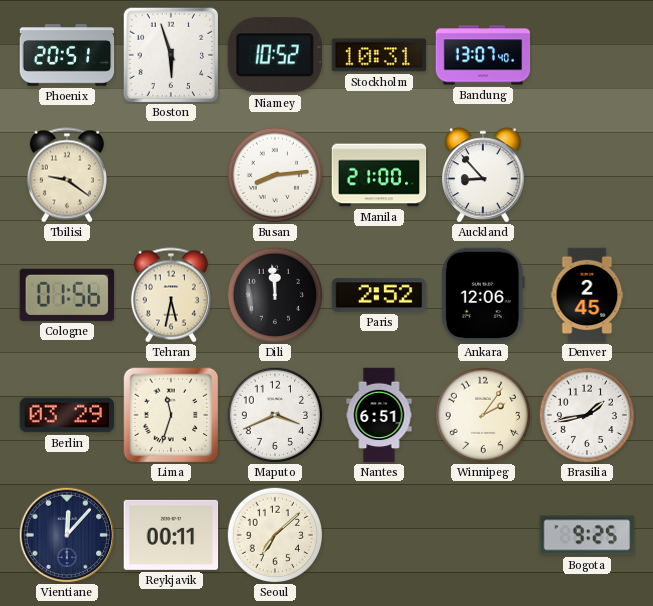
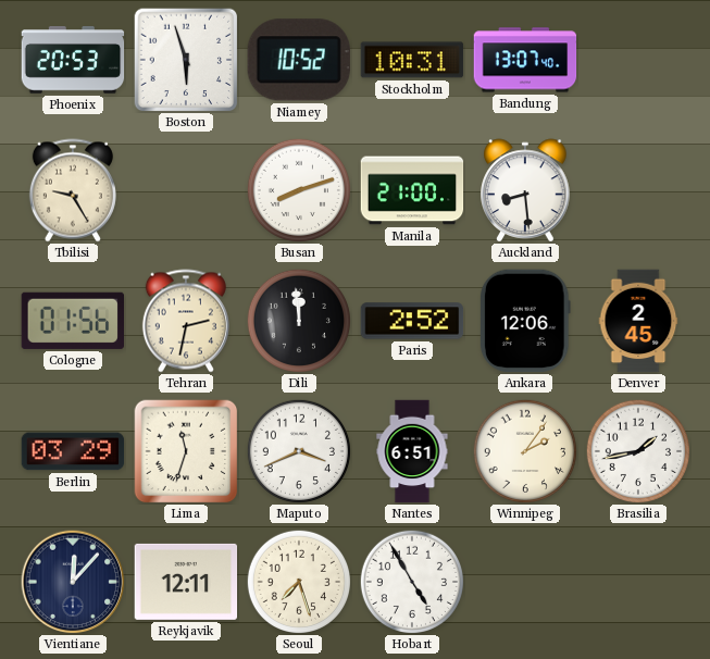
Phoenix: 20:51 -> 20:53 (73, 60)
Tbilisi: 9:21 -> 9:25 (73, 190)
Busan: 8:14 -> 8:12 (298, 189)
Auckland: 8:53 -> 8:29 (525, 190)
Tehran: 5:32 -> 2:32 (186, 321)
Reykjavik: 00:11 -> 12:11 (186, 582)
Seoul: 7:08 -> 7:27 (298, 581)
Hobart: none -> 4:55 (411, 581)
Bogota: 9:25 -> none (587, 535)
